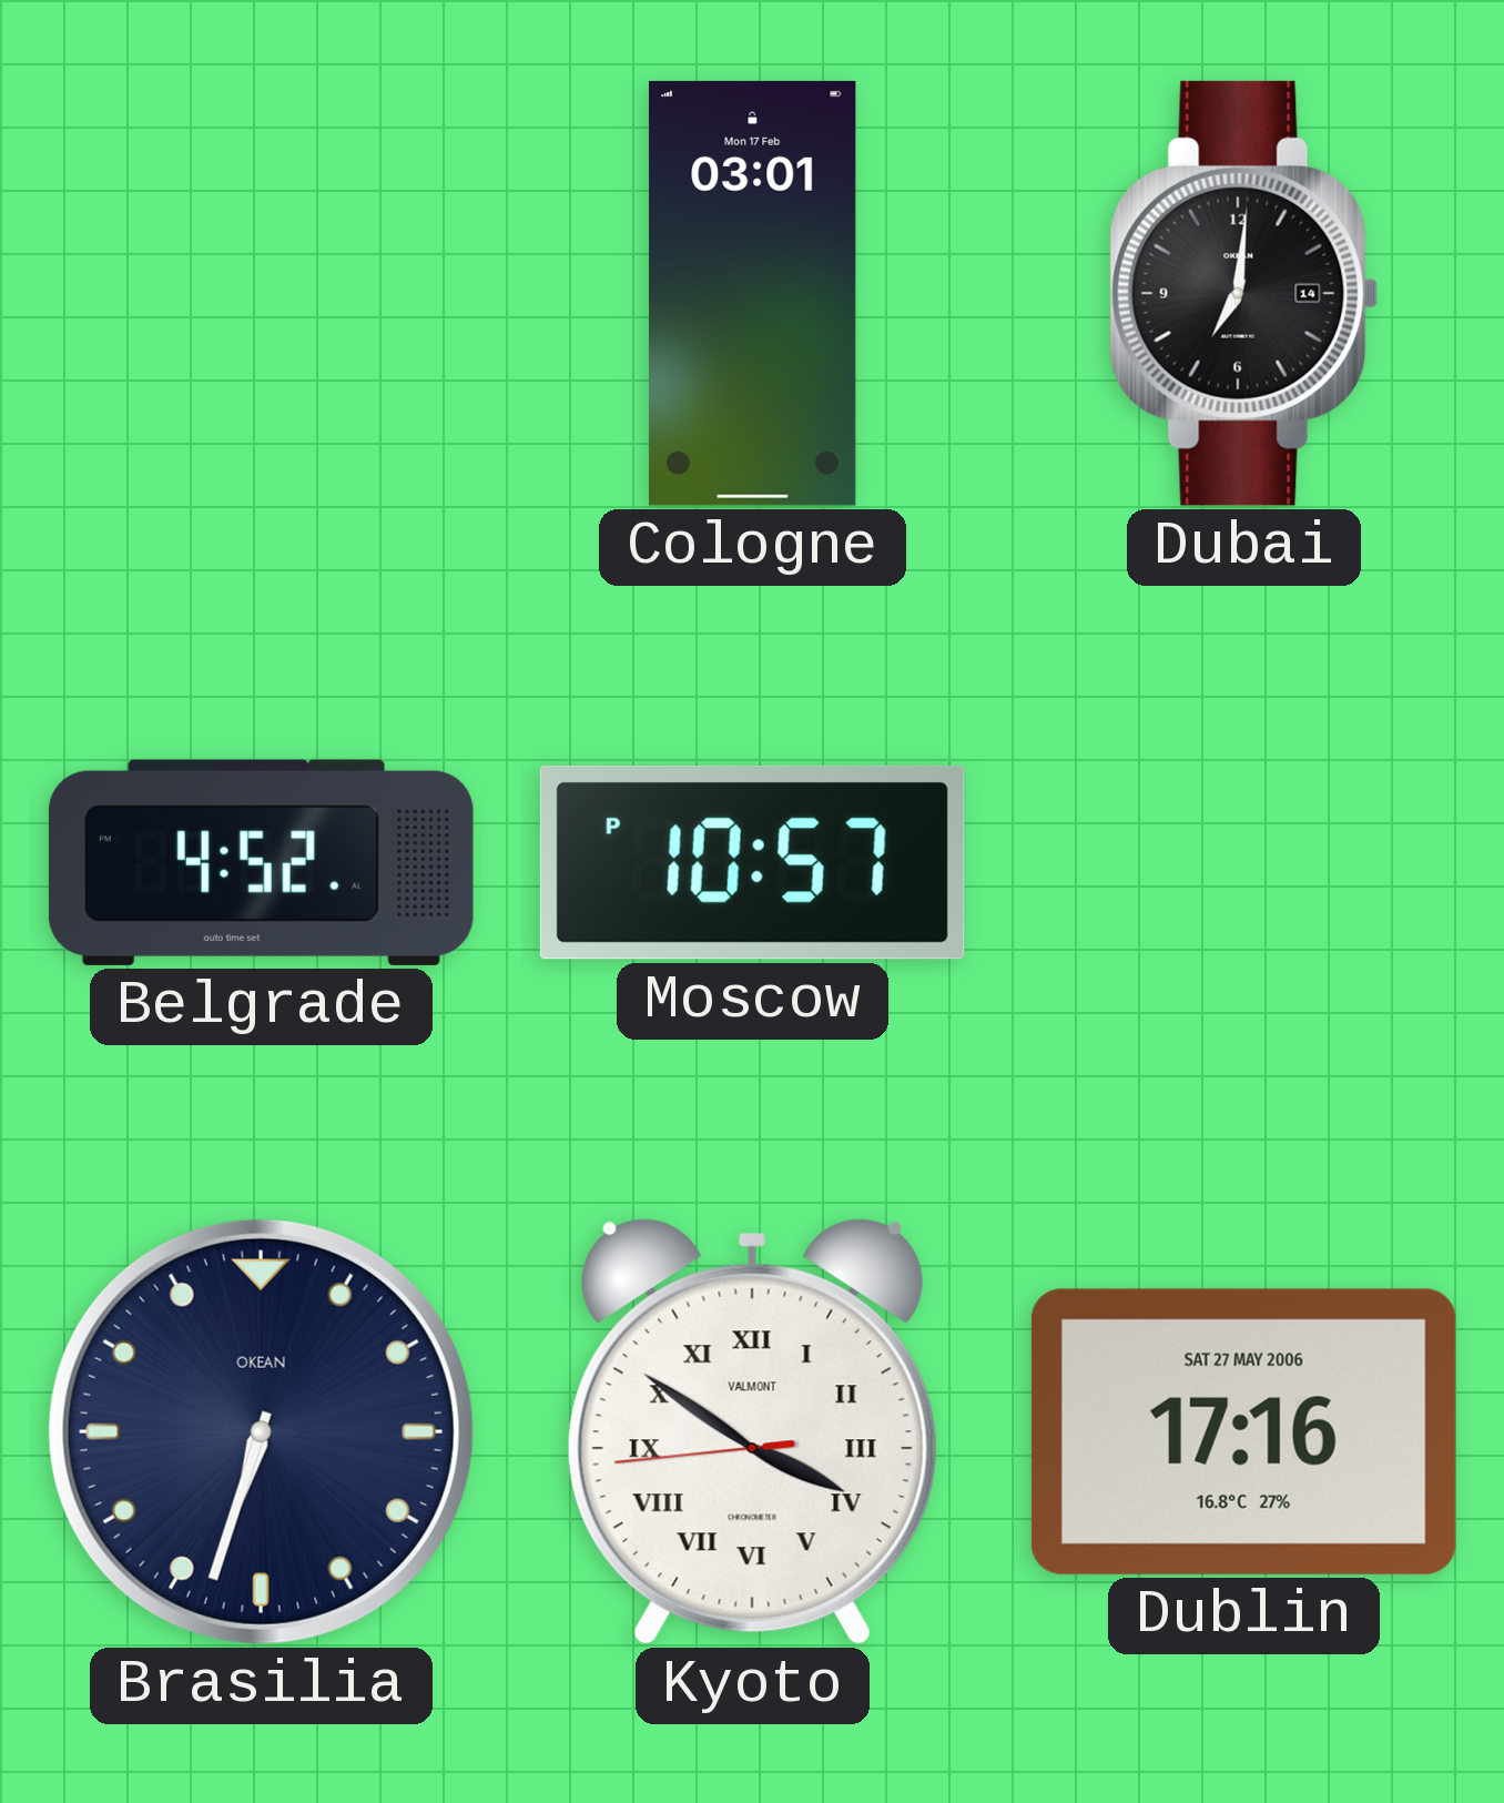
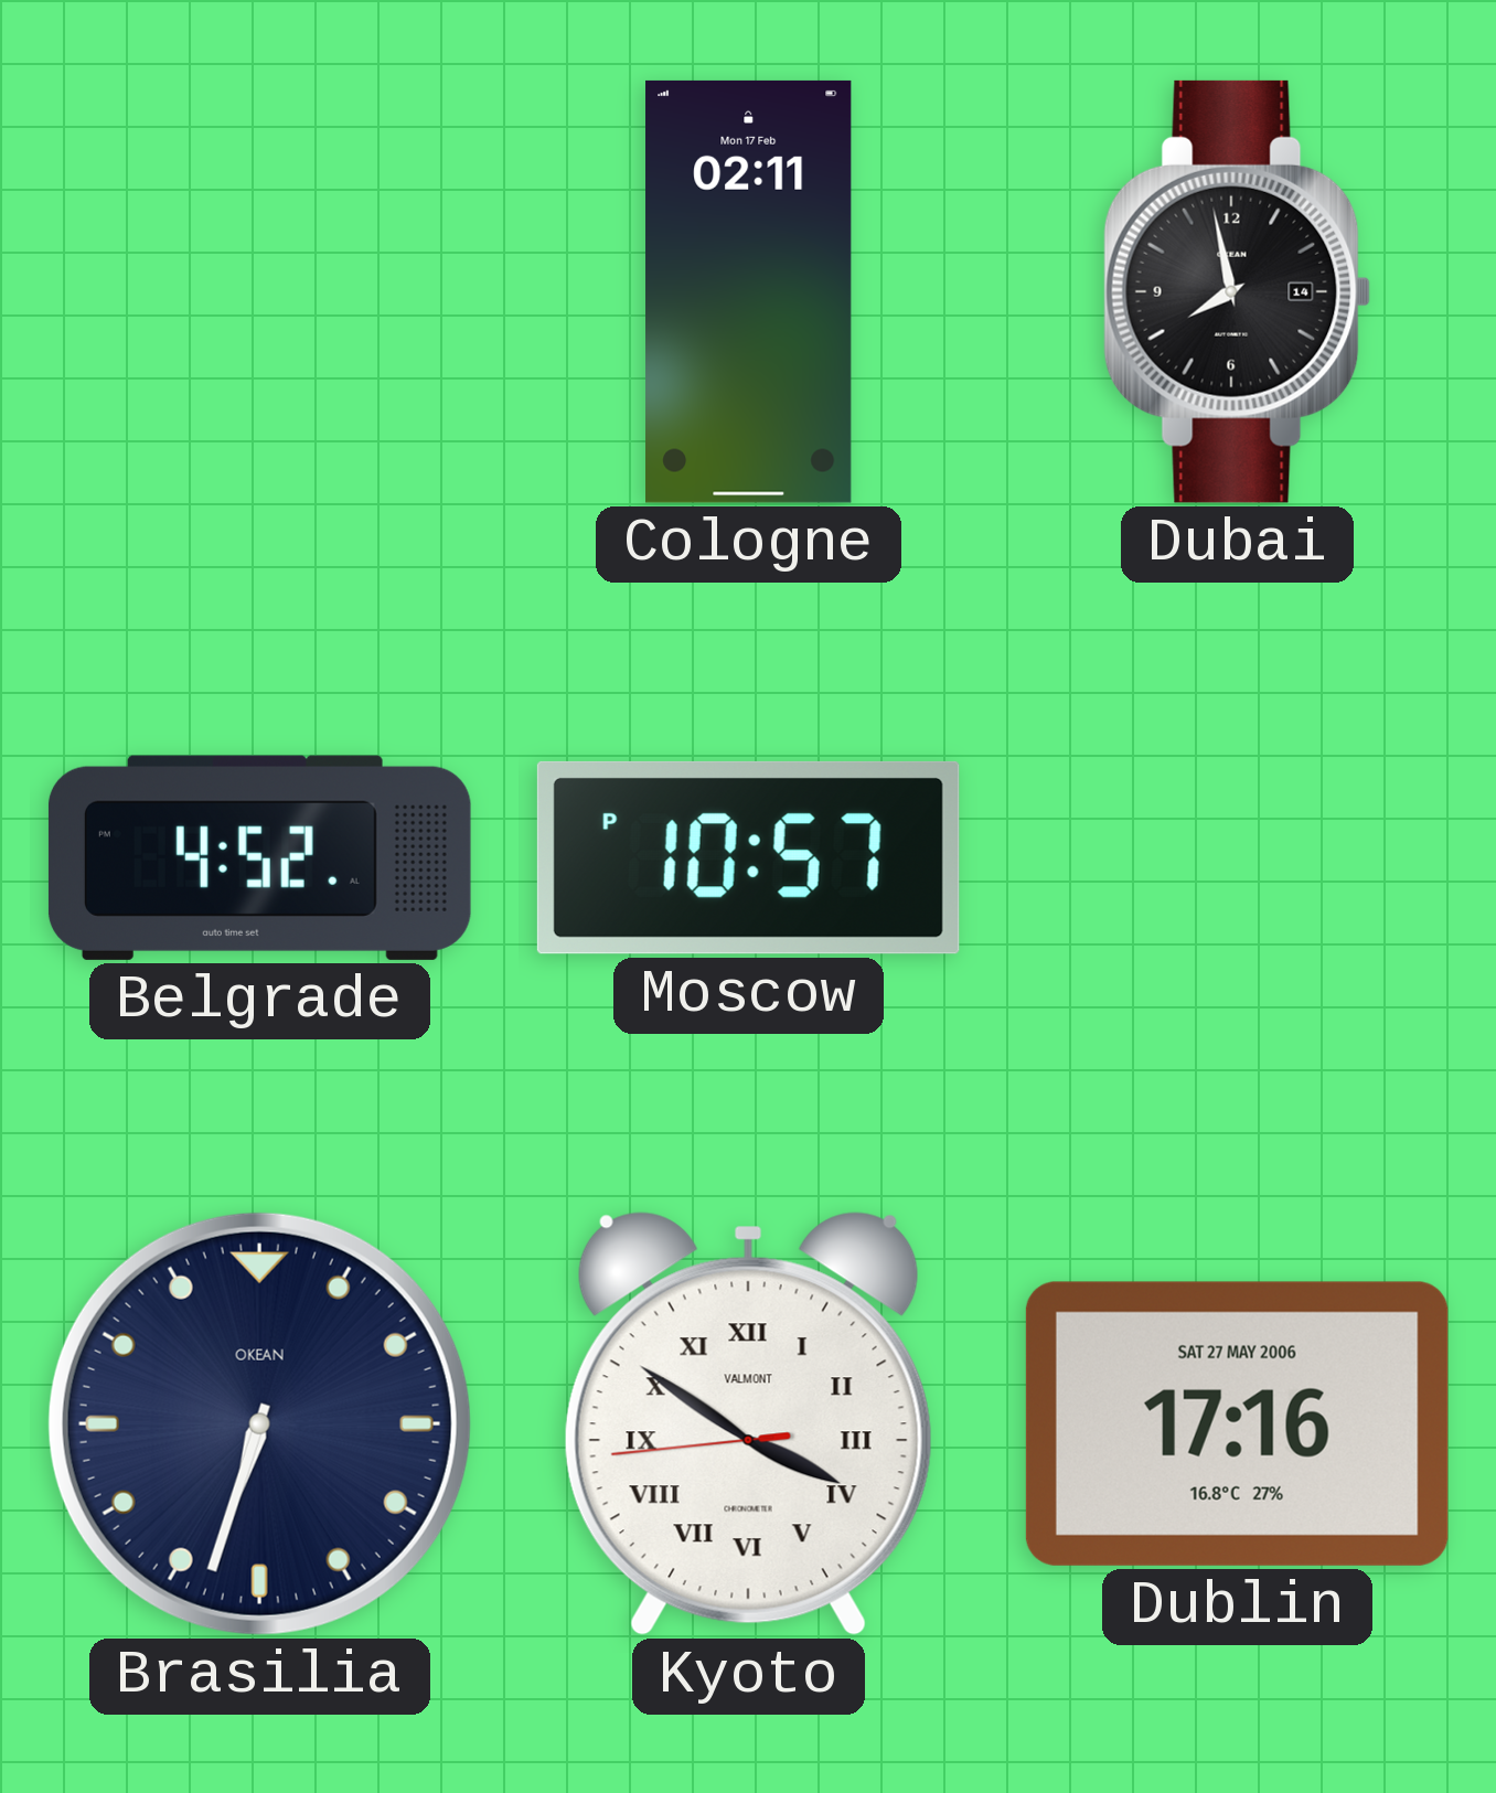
Cologne: 03:01 -> 02:11 (749, 291)
Dubai: 7:01 -> 7:58 (1238, 291)
